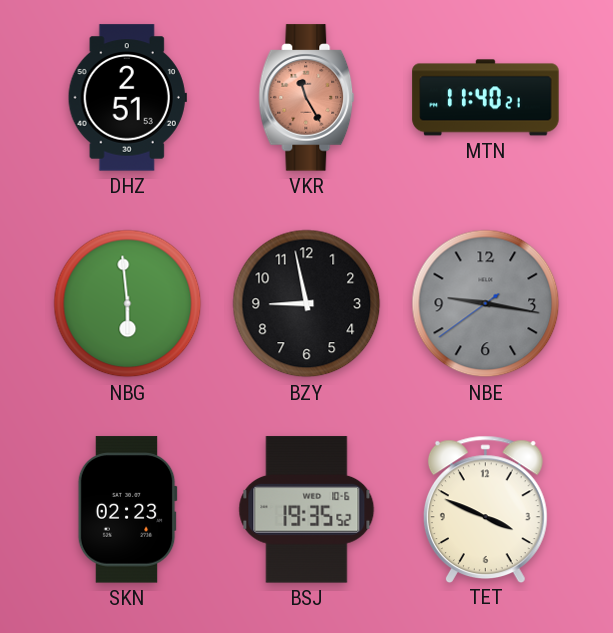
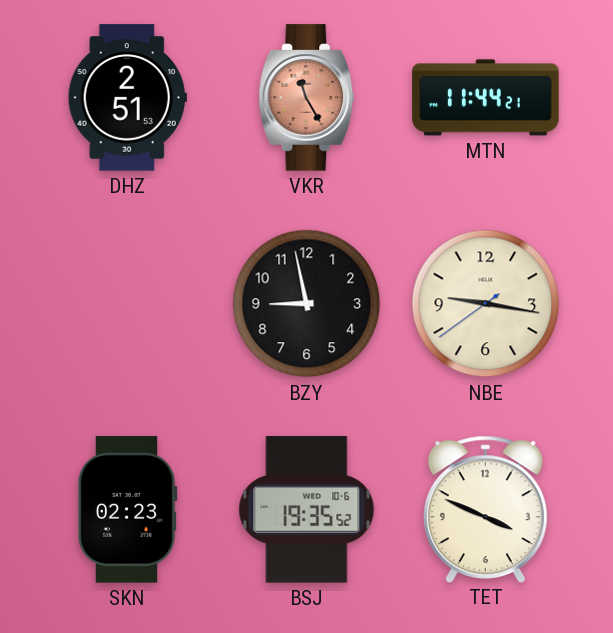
MTN: 11:40 -> 11:44 (486, 98)
NBG: 5:59 -> none (128, 304)
NBE dial: grey -> cream (486, 304)
